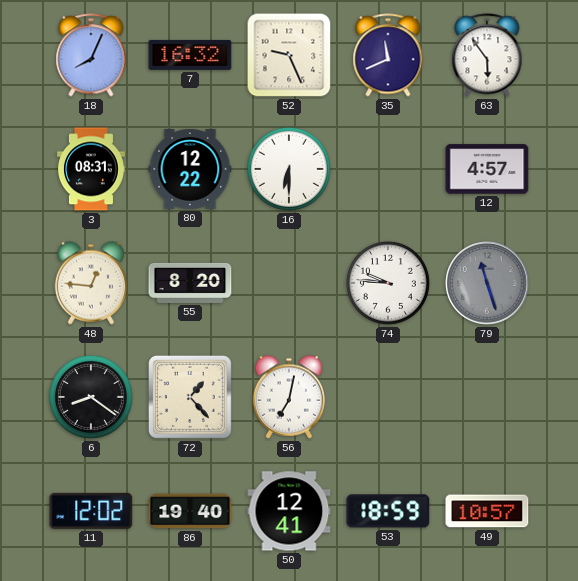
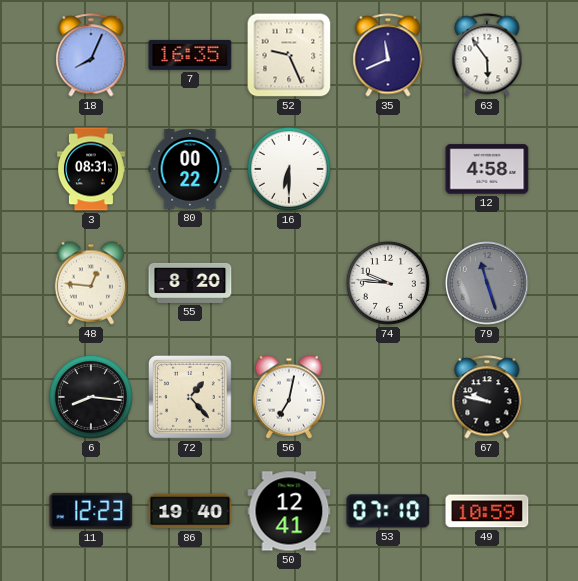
7: 16:32 -> 16:35 (190, 55)
80: 12:22 -> 00:22 (190, 170)
12: 4:57 -> 4:58 (487, 169)
6: 8:21 -> 8:16 (91, 397)
67: none -> 9:47 (487, 397)
11: 12:02 -> 12:23 (91, 511)
53: 18:59 -> 07:10 (388, 511)
49: 10:57 -> 10:59 (487, 511)
